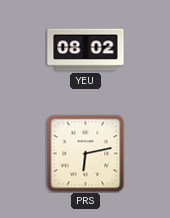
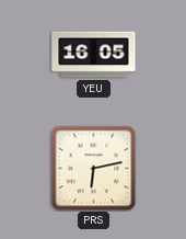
YEU: 08:02 -> 16:05 (94, 55)
